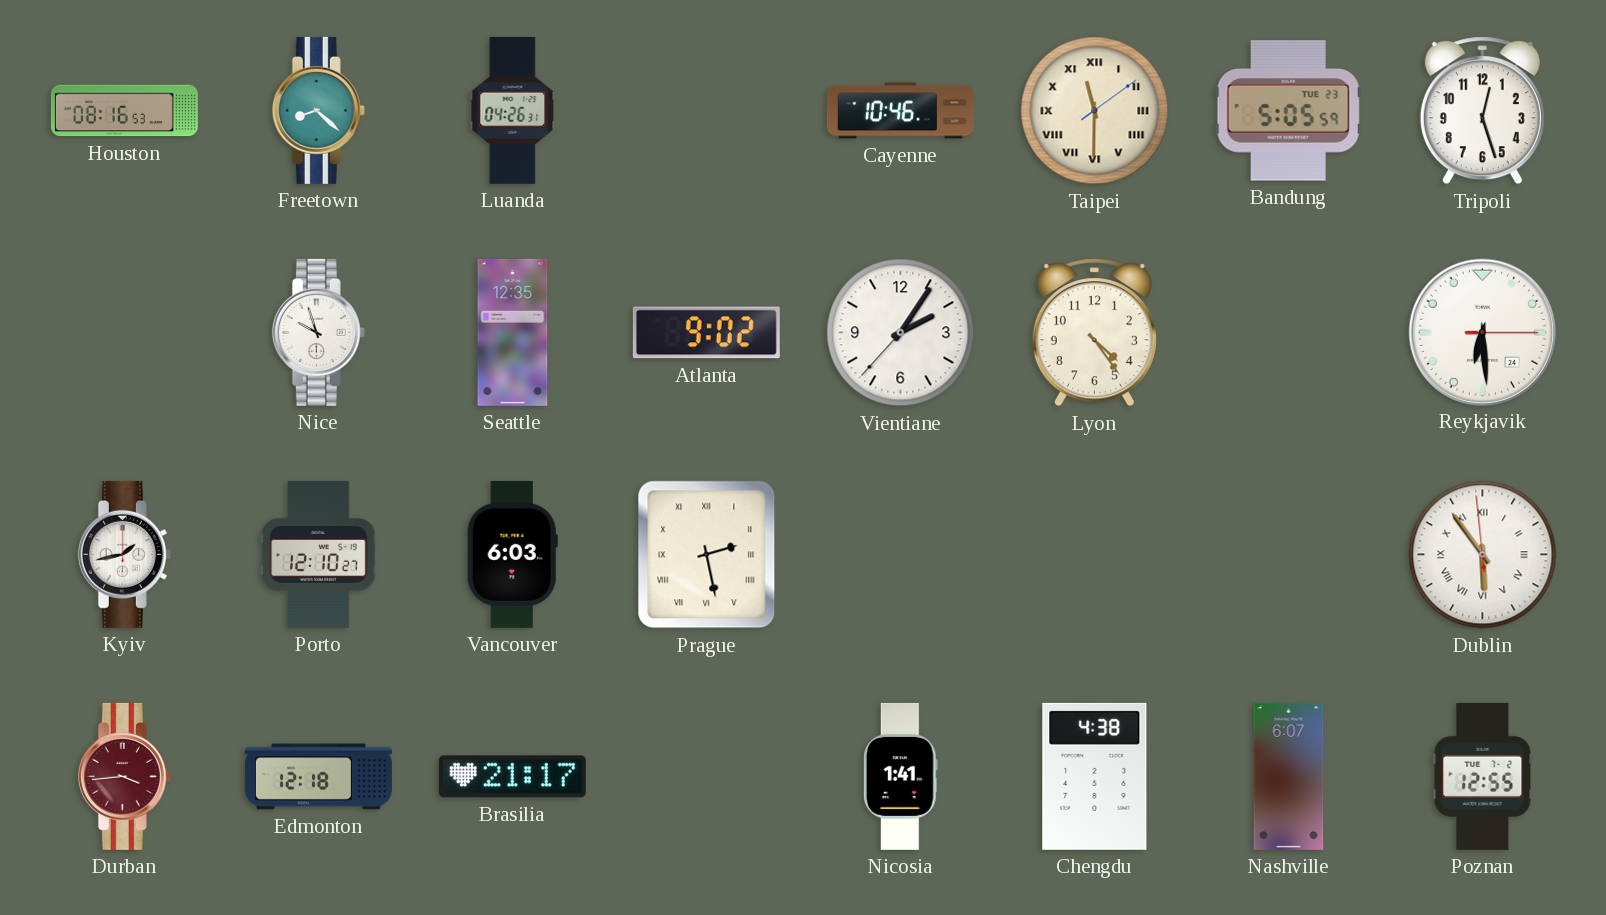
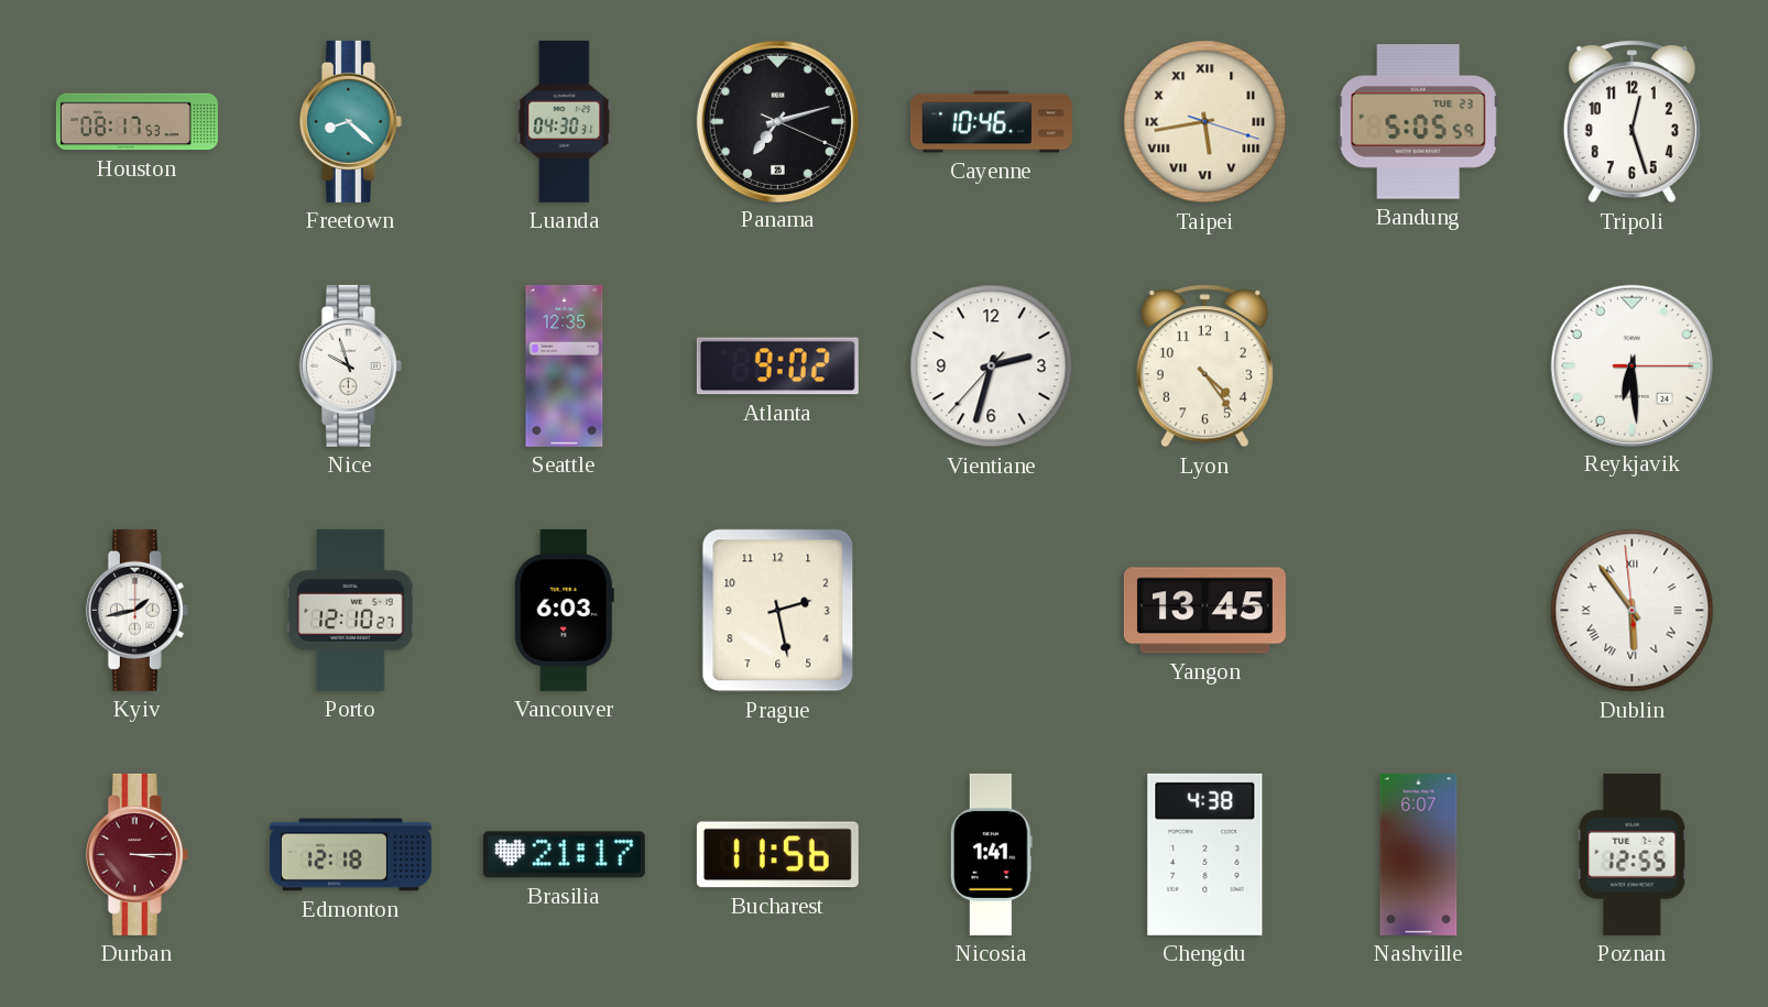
Houston: 08:16 -> 08:17 (137, 122)
Luanda: 04:26 -> 04:30 (565, 121)
Panama: none -> 7:12 (777, 121)
Taipei: 11:30 -> 5:43 (1205, 122)
Vientiane: 2:05 -> 2:32 (992, 366)
Prague numerals: Roman -> Arabic (778, 611)
Yangon: none -> 13:45 (1204, 611)
Durban: 3:44 -> 3:15 (137, 854)
Bucharest: none -> 11:56 (777, 855)
